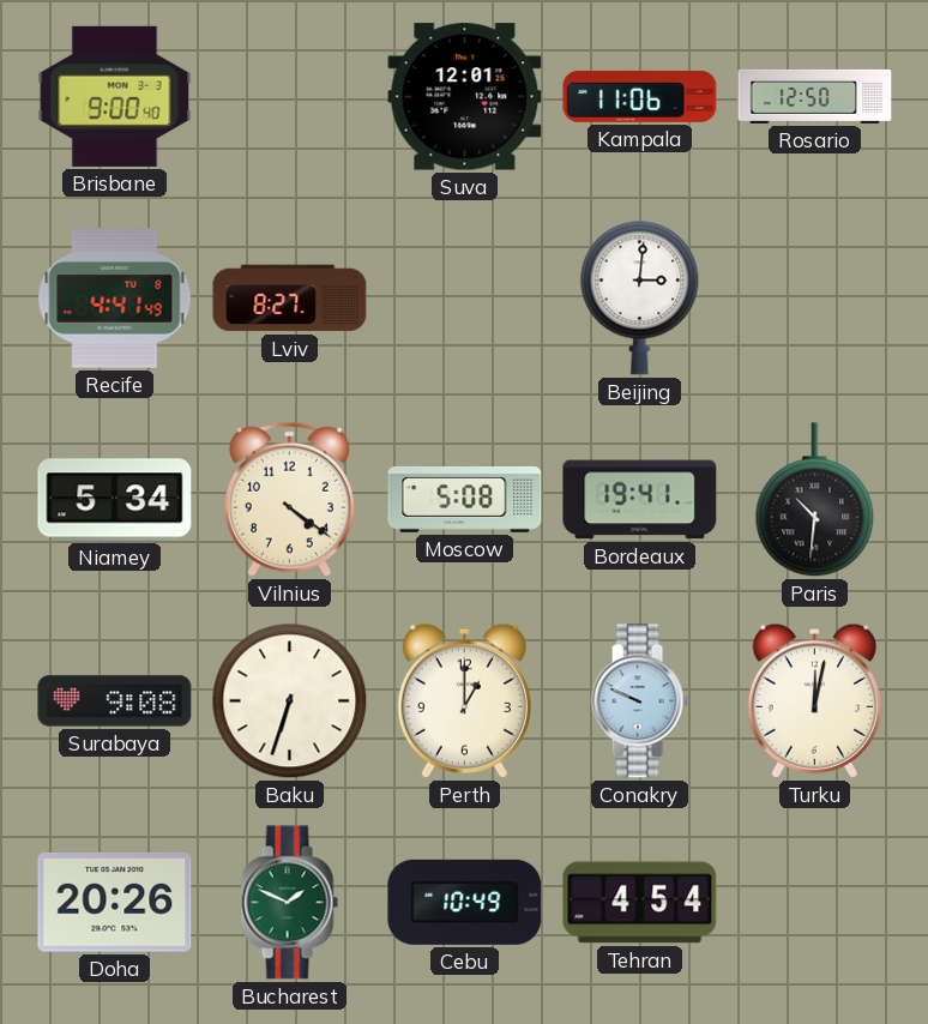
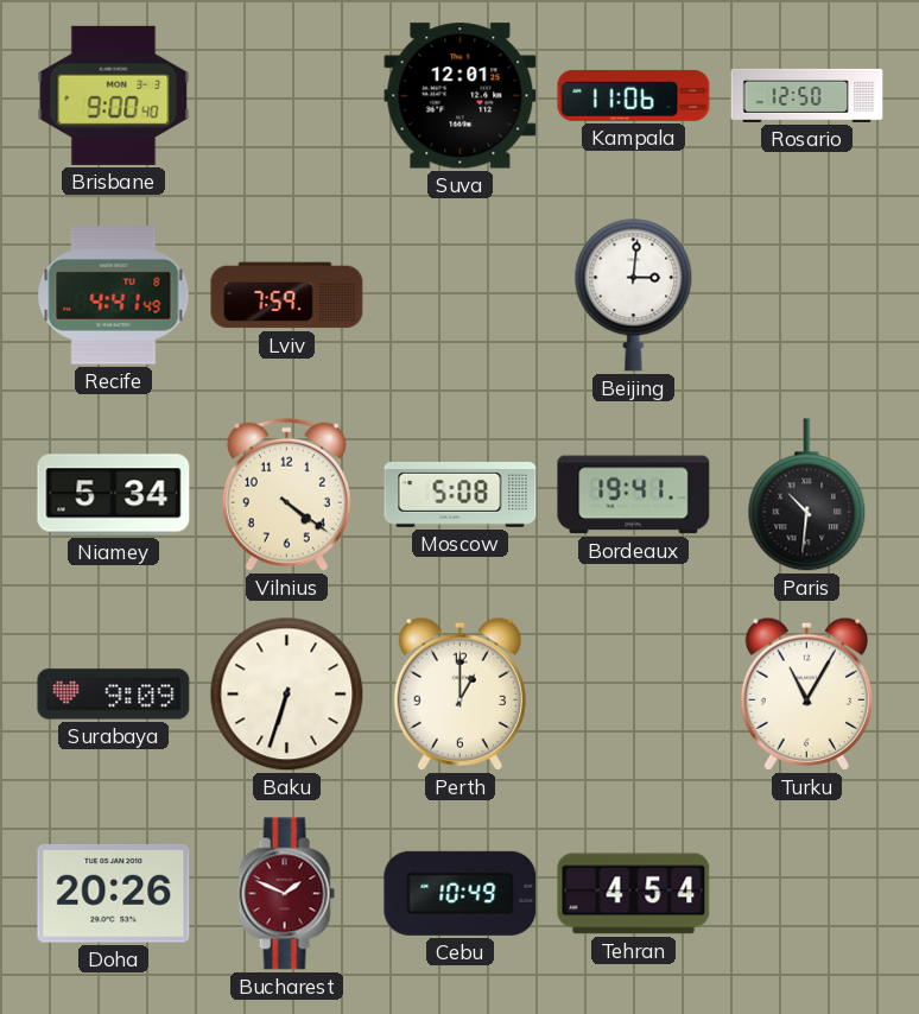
Lviv: 8:27 -> 7:59 (287, 296)
Surabaya: 9:08 -> 9:09 (114, 695)
Conakry: 9:49 -> none (639, 701)
Turku: 12:02 -> 11:05 (806, 693)
Bucharest dial: green -> burgundy (286, 894)
